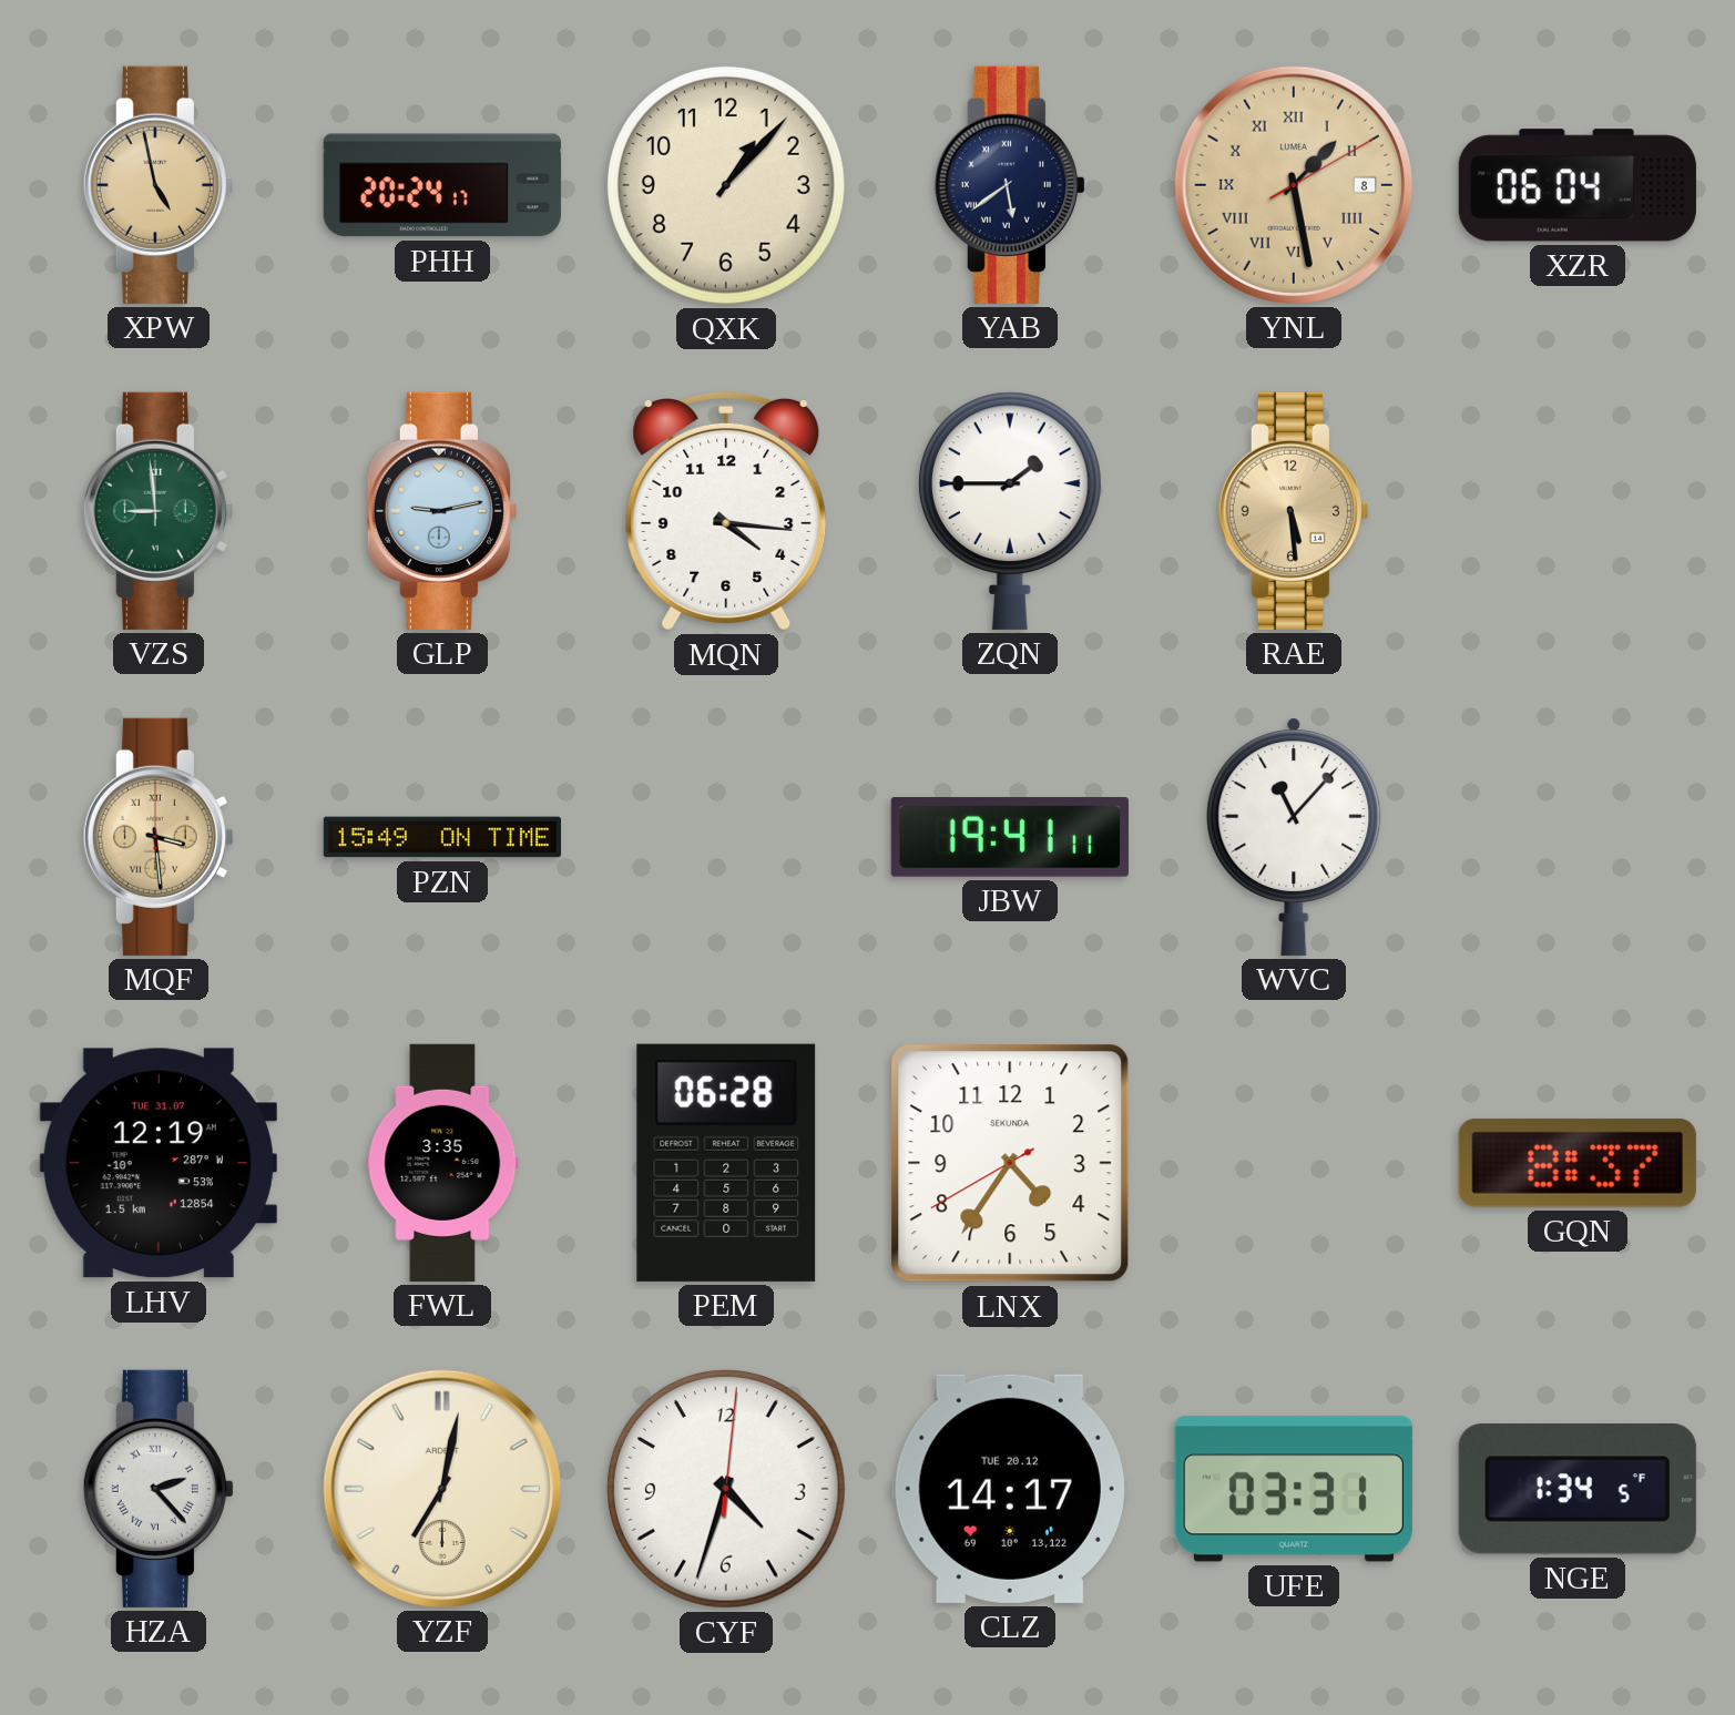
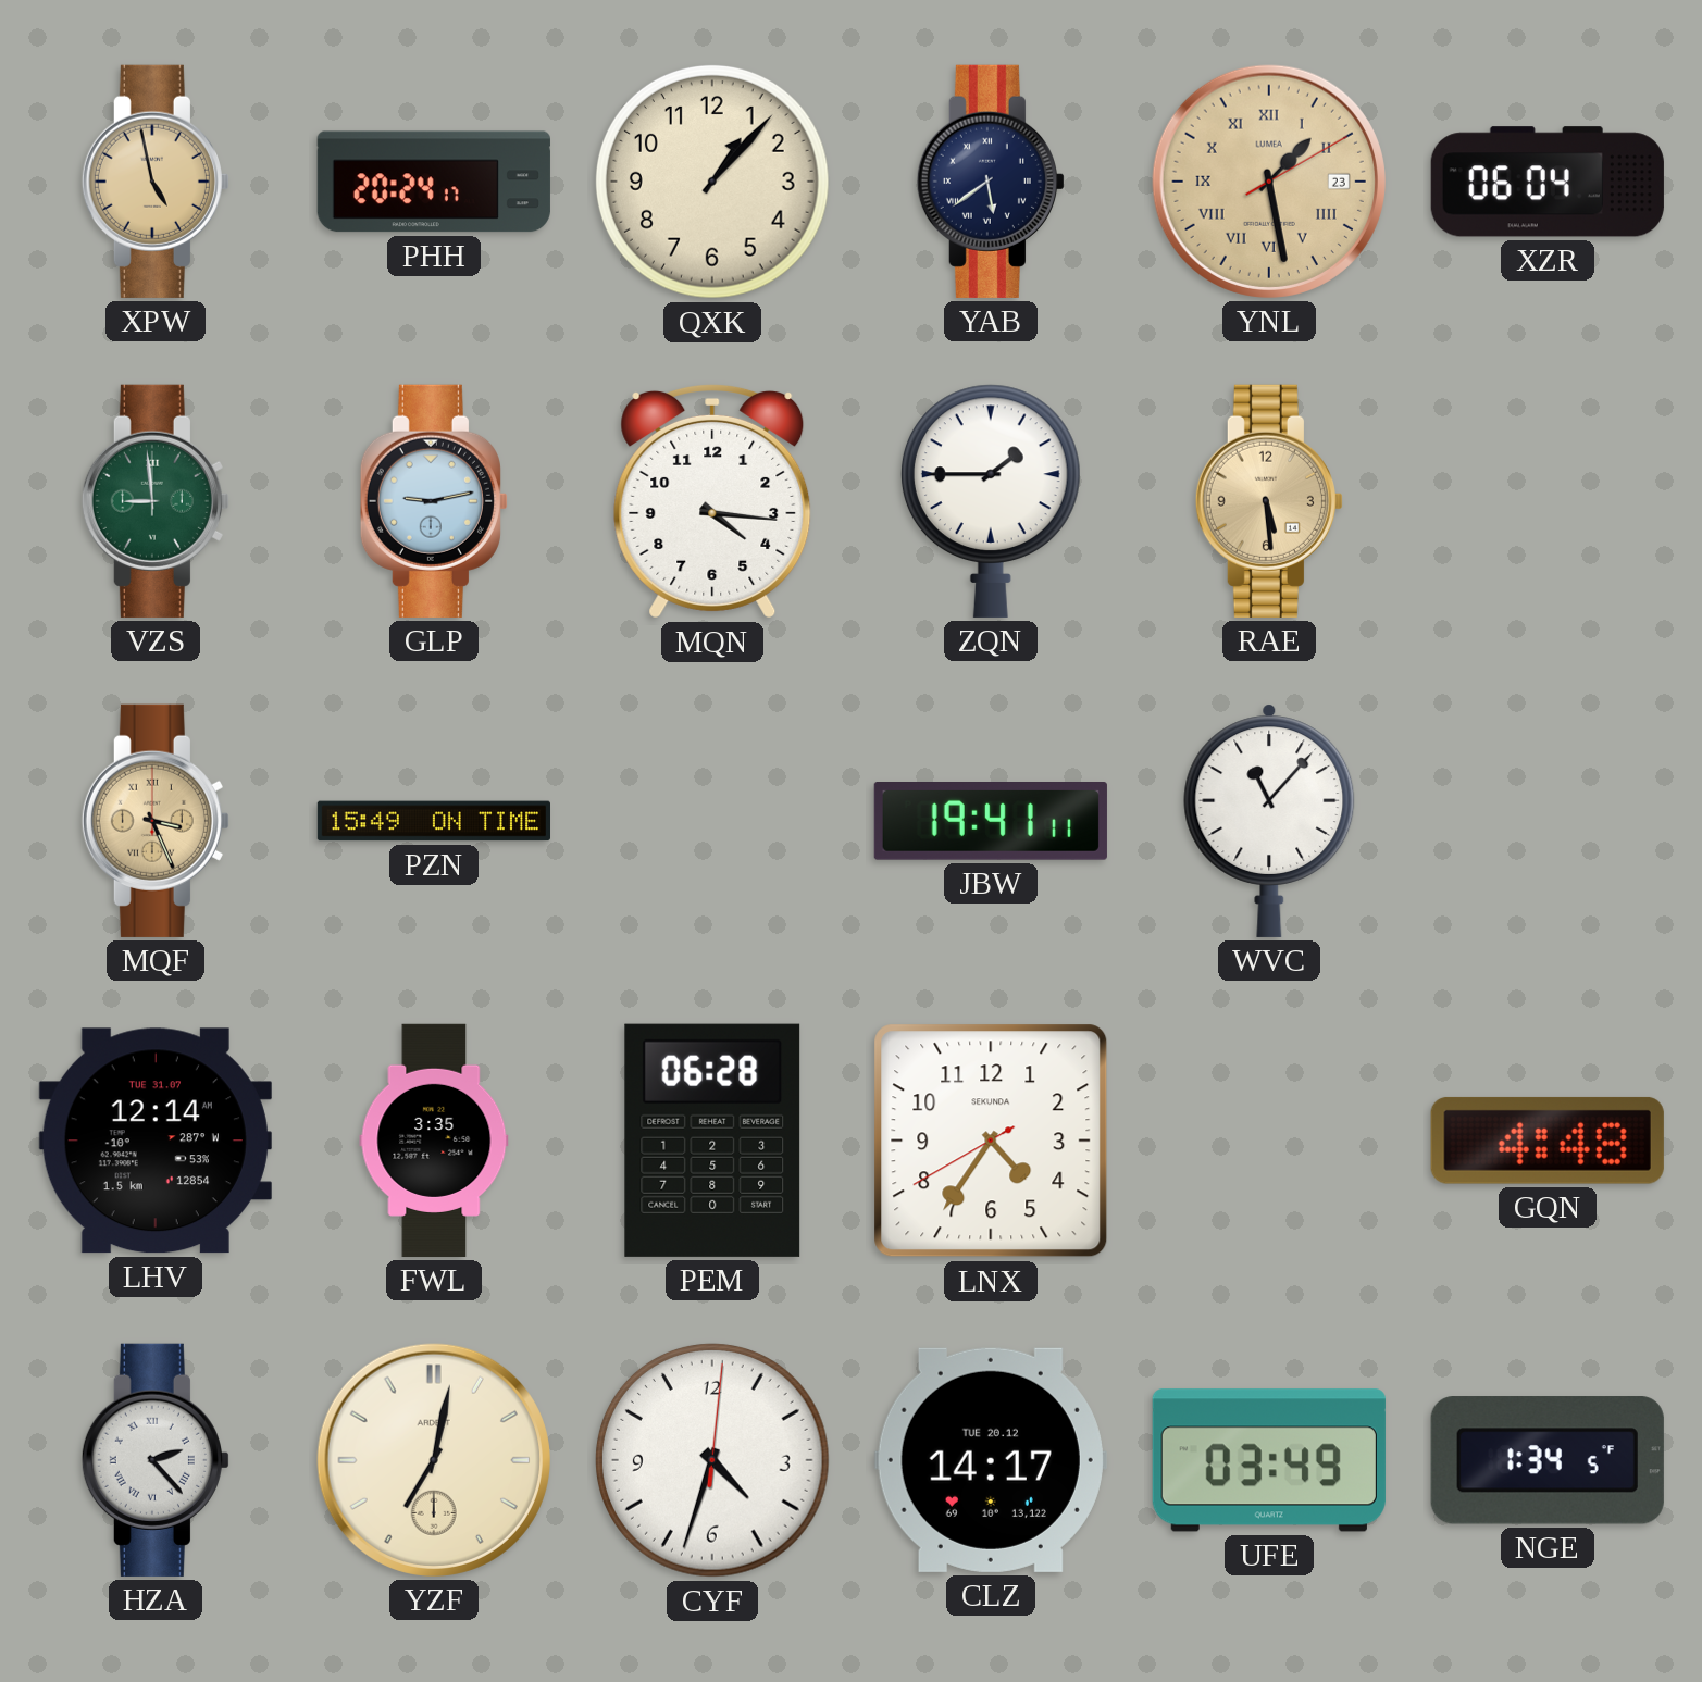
YNL date: 8 -> 23 (1269, 182)
MQF: 3:29 -> 3:26 (156, 821)
LHV: 12:19 -> 12:14 (156, 1141)
GQN: 8:37 -> 4:48 (1548, 1141)
UFE: 03:31 -> 03:49 (1269, 1460)
